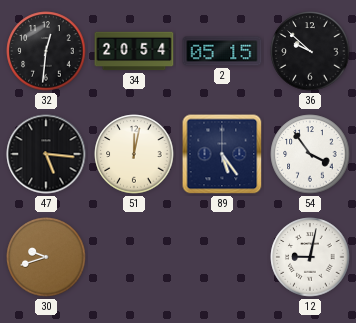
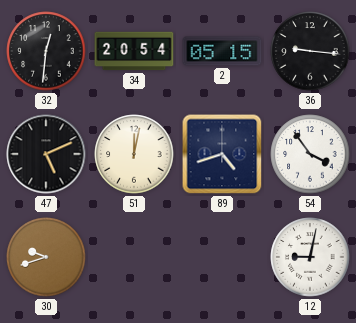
36: 9:52 -> 9:16 (310, 51)
47: 5:16 -> 5:11 (46, 154)
89: 5:24 -> 4:42 (222, 154)
